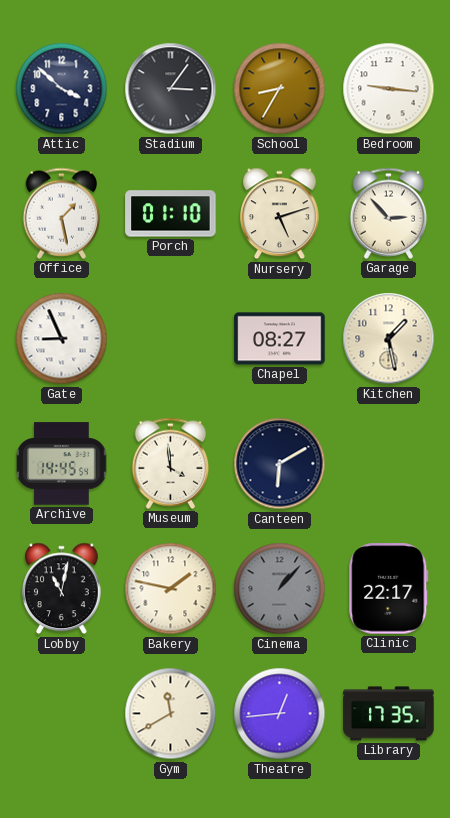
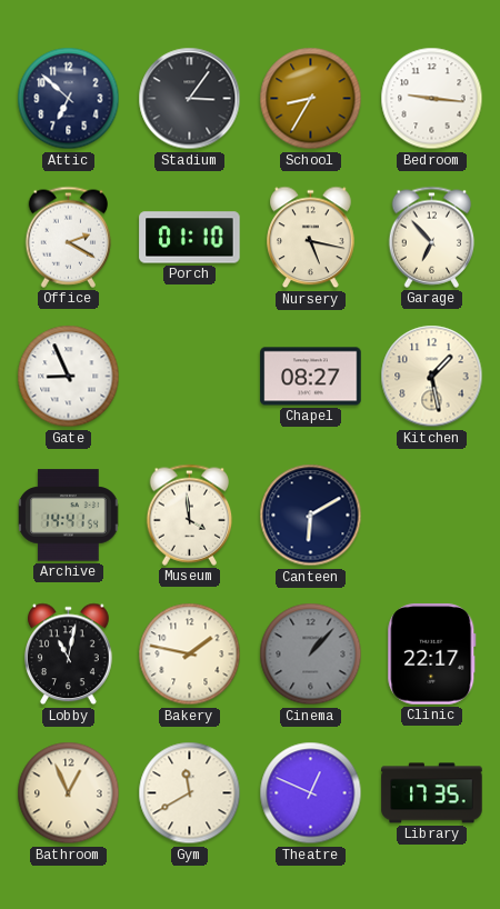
Attic: 3:52 -> 6:52 (69, 99)
Office: 1:28 -> 2:20 (69, 237)
Nursery: 5:12 -> 5:17 (311, 238)
Garage: 2:53 -> 6:53 (432, 237)
Archive: 14:45 -> 14:41 (69, 516)
Bathroom: none -> 12:56 (69, 793)
Theatre: 12:44 -> 12:49 (311, 793)
